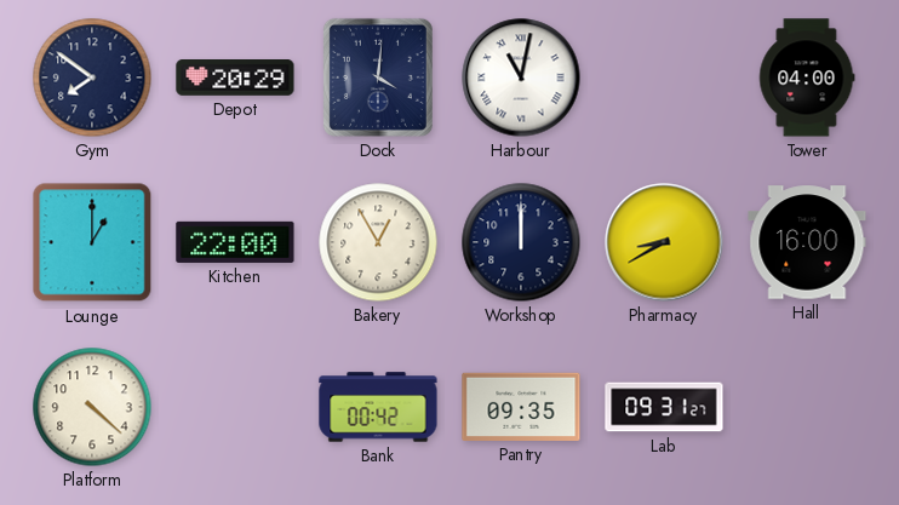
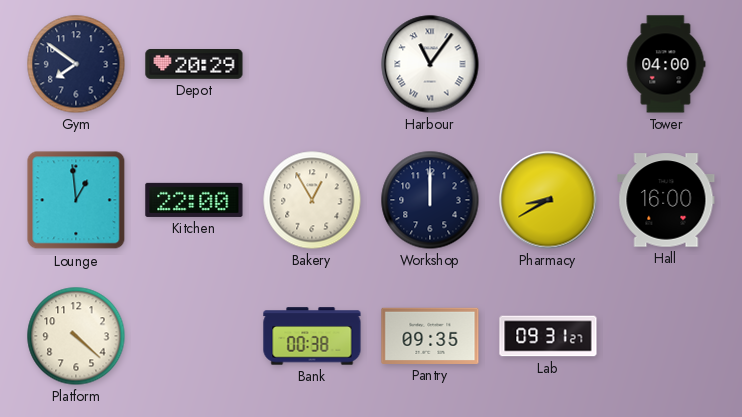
Dock: 4:01 -> none (378, 78)
Harbour: 11:02 -> 11:06 (430, 64)
Lounge: 1:00 -> 12:59 (76, 200)
Bank: 00:42 -> 00:38 (312, 336)
